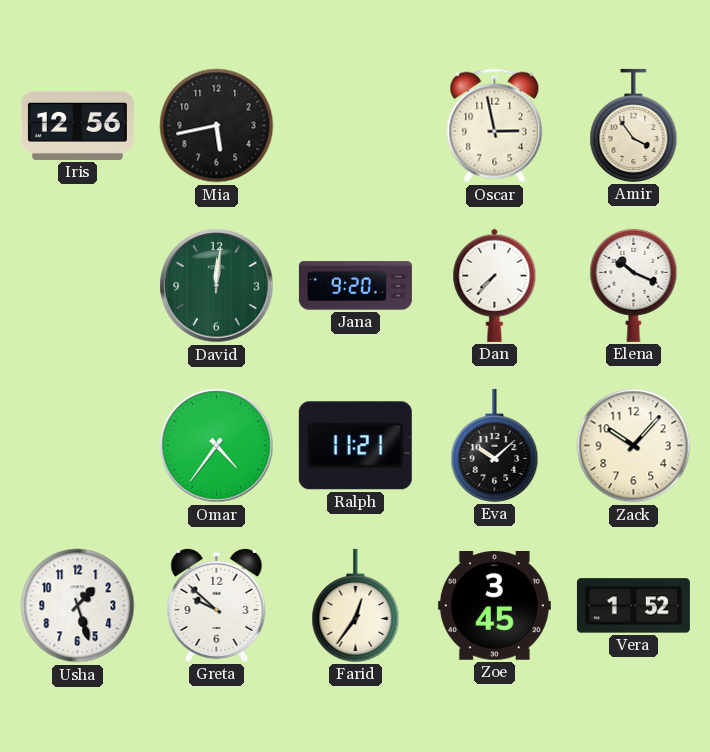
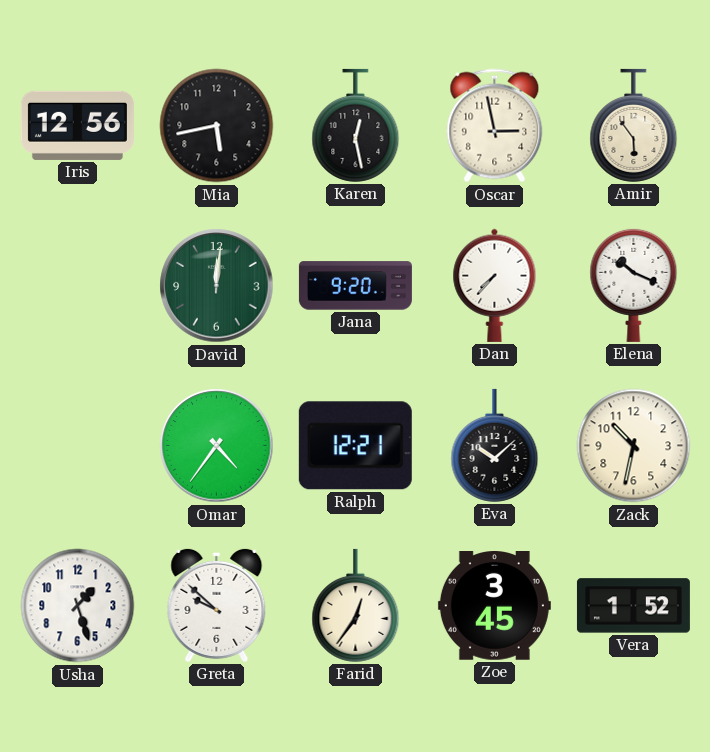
Karen: none -> 12:28 (356, 125)
Amir: 3:54 -> 5:54 (634, 125)
Ralph: 11:21 -> 12:21 (355, 446)
Zack: 10:07 -> 10:32 (634, 446)
